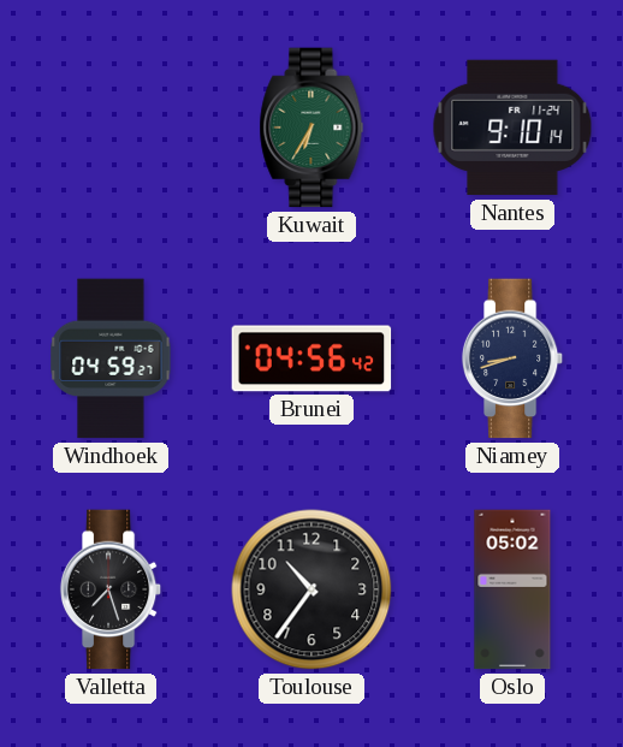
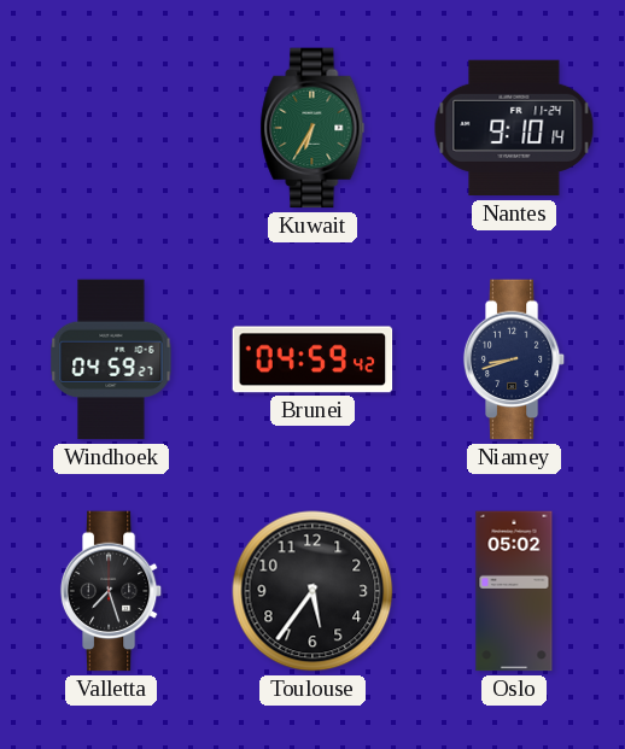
Brunei: 04:56 -> 04:59 (312, 359)
Toulouse: 10:36 -> 5:36 (312, 591)
